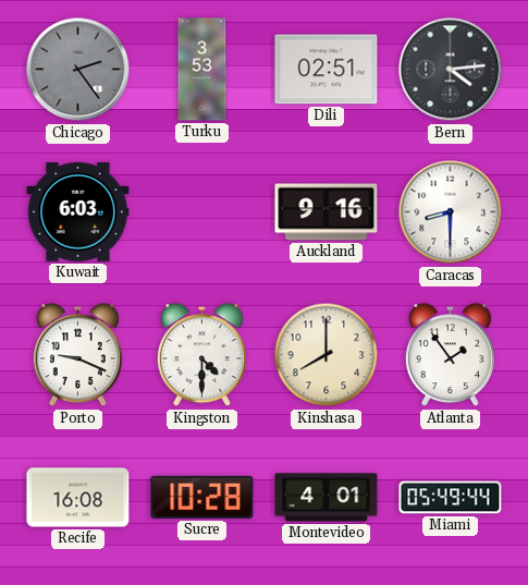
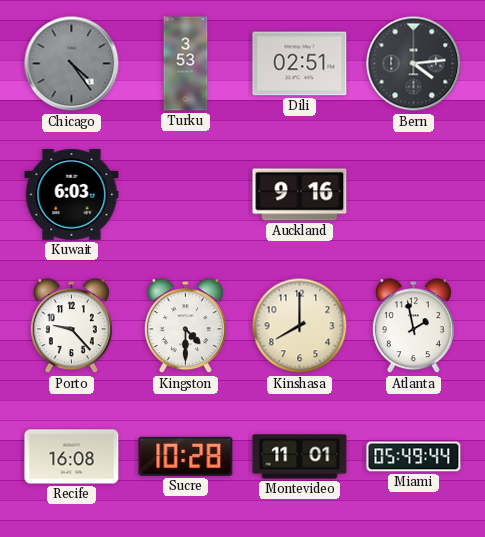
Chicago: 2:24 -> 4:24 (72, 64)
Caracas: 8:30 -> none (451, 212)
Porto: 9:19 -> 9:23 (71, 326)
Atlanta: 1:54 -> 1:58 (413, 326)
Montevideo: 4:01 -> 11:01 (300, 457)
